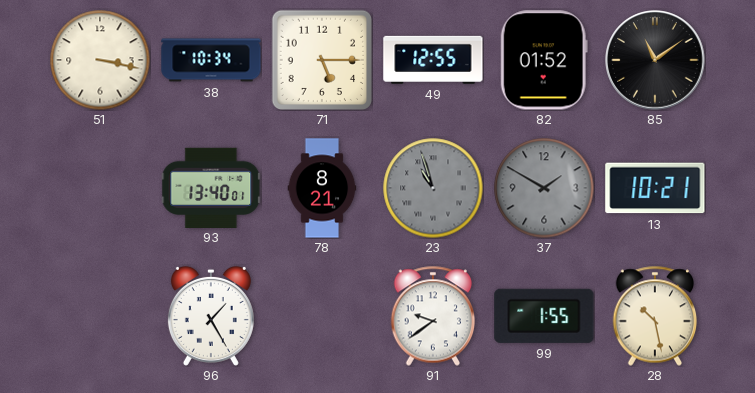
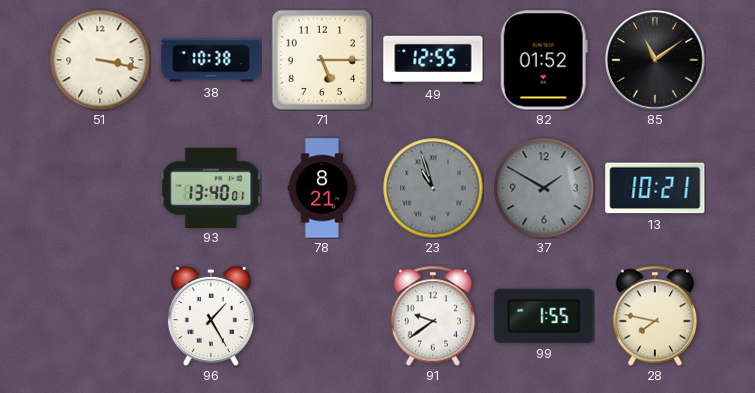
38: 10:34 -> 10:38 (211, 60)
28: 10:28 -> 7:47 (655, 316)
